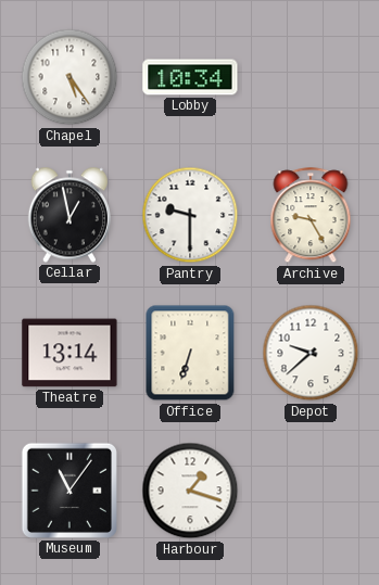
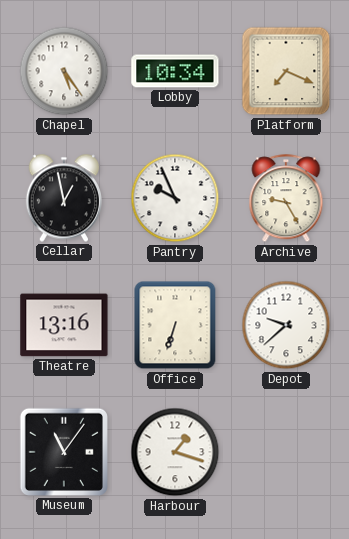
Platform: none -> 7:19 (286, 71)
Pantry: 9:30 -> 9:56 (175, 198)
Theatre: 13:14 -> 13:16 (64, 325)
